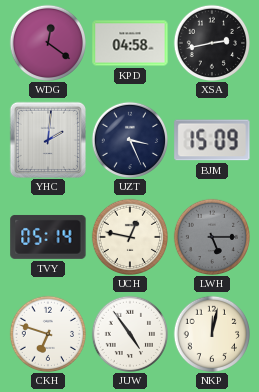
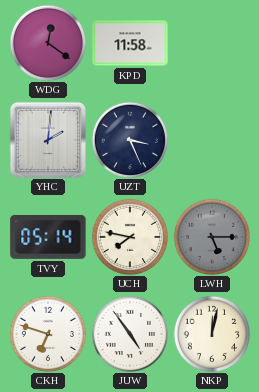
KPD: 04:58 -> 11:58 (130, 43)
XSA: 2:43 -> none (211, 42)
BJM: 15:09 -> none (212, 140)
UCH: 12:47 -> 7:47 (129, 236)
